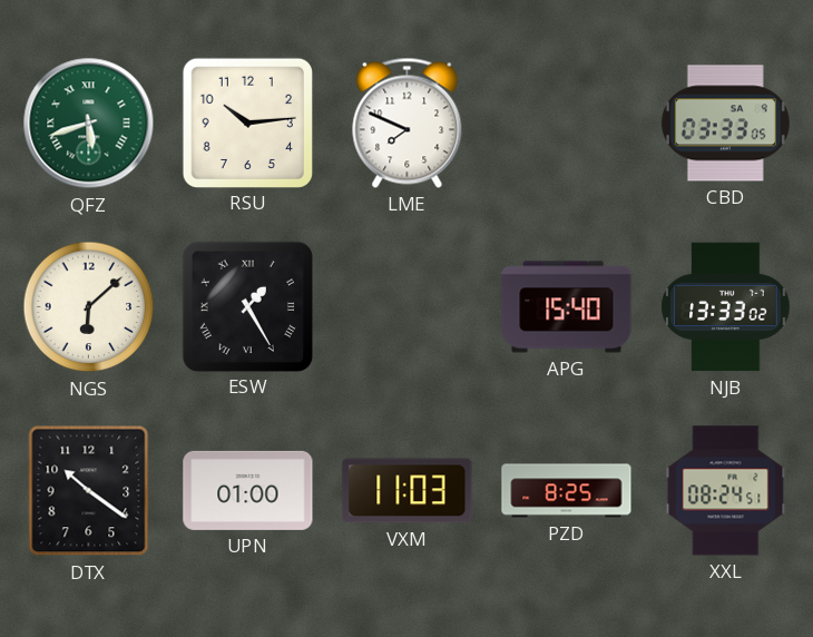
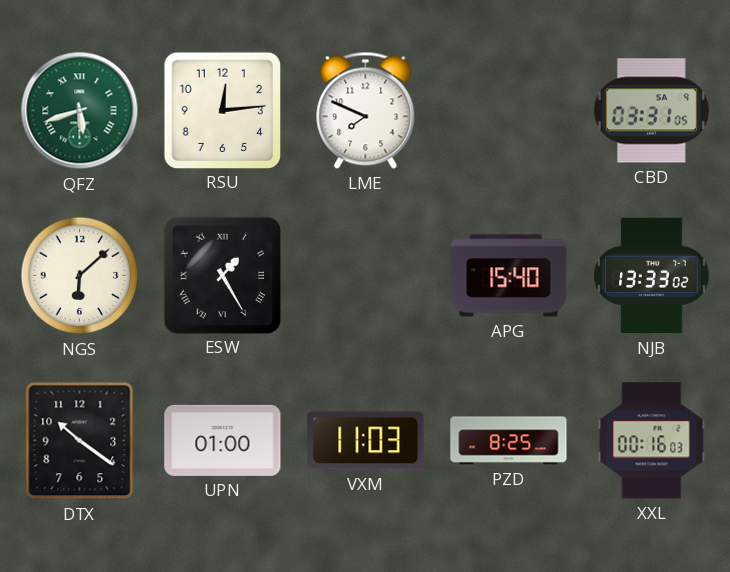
RSU: 10:14 -> 12:14 (222, 110)
CBD: 03:33 -> 03:31 (651, 111)
XXL: 08:24 -> 00:16 (652, 441)
